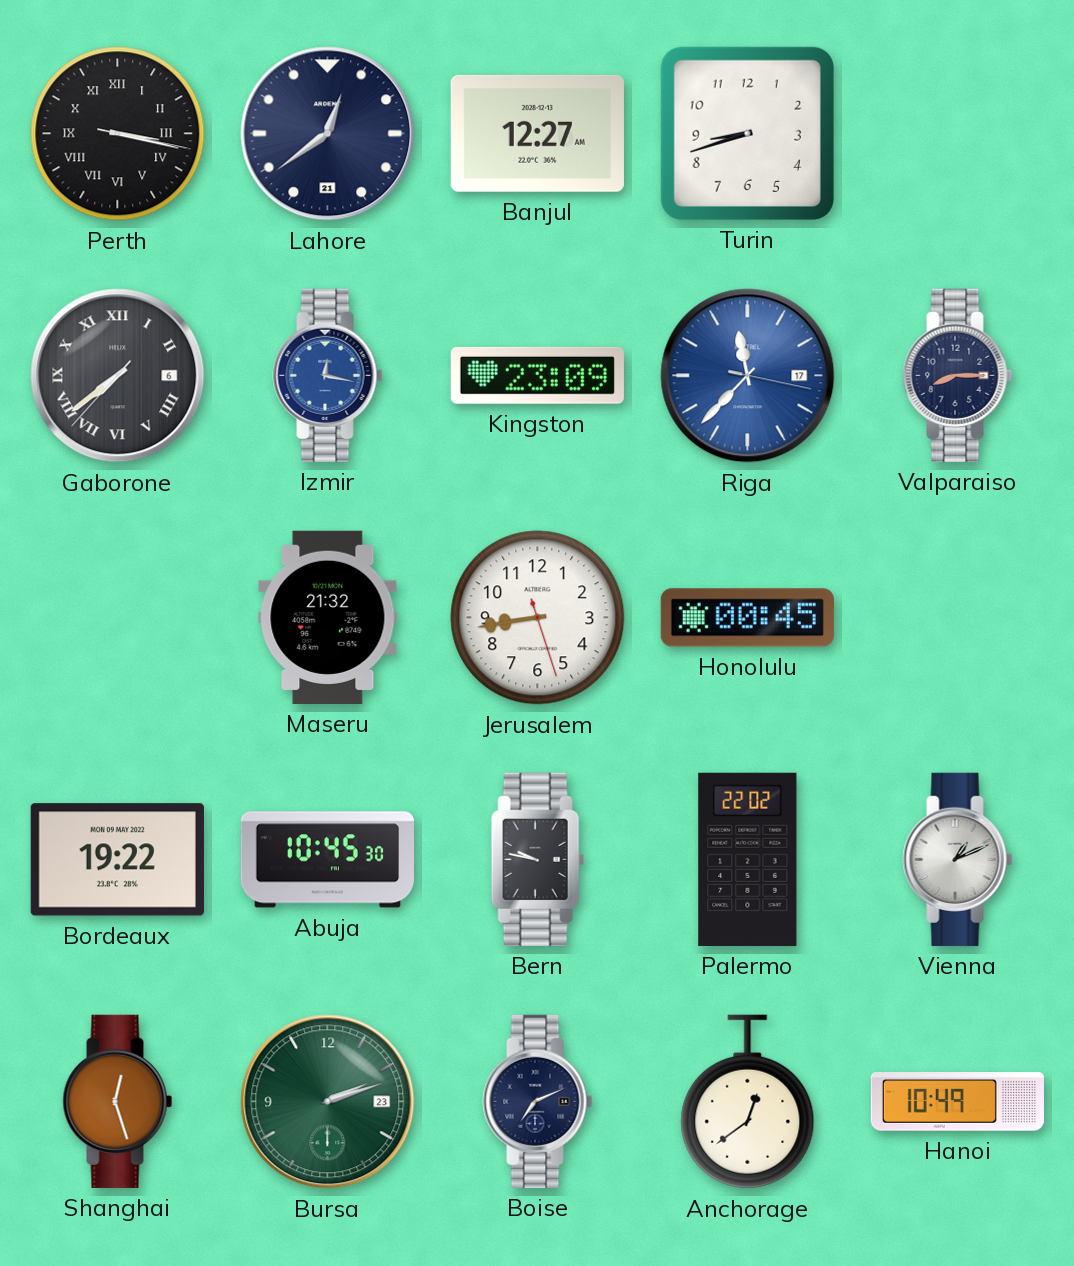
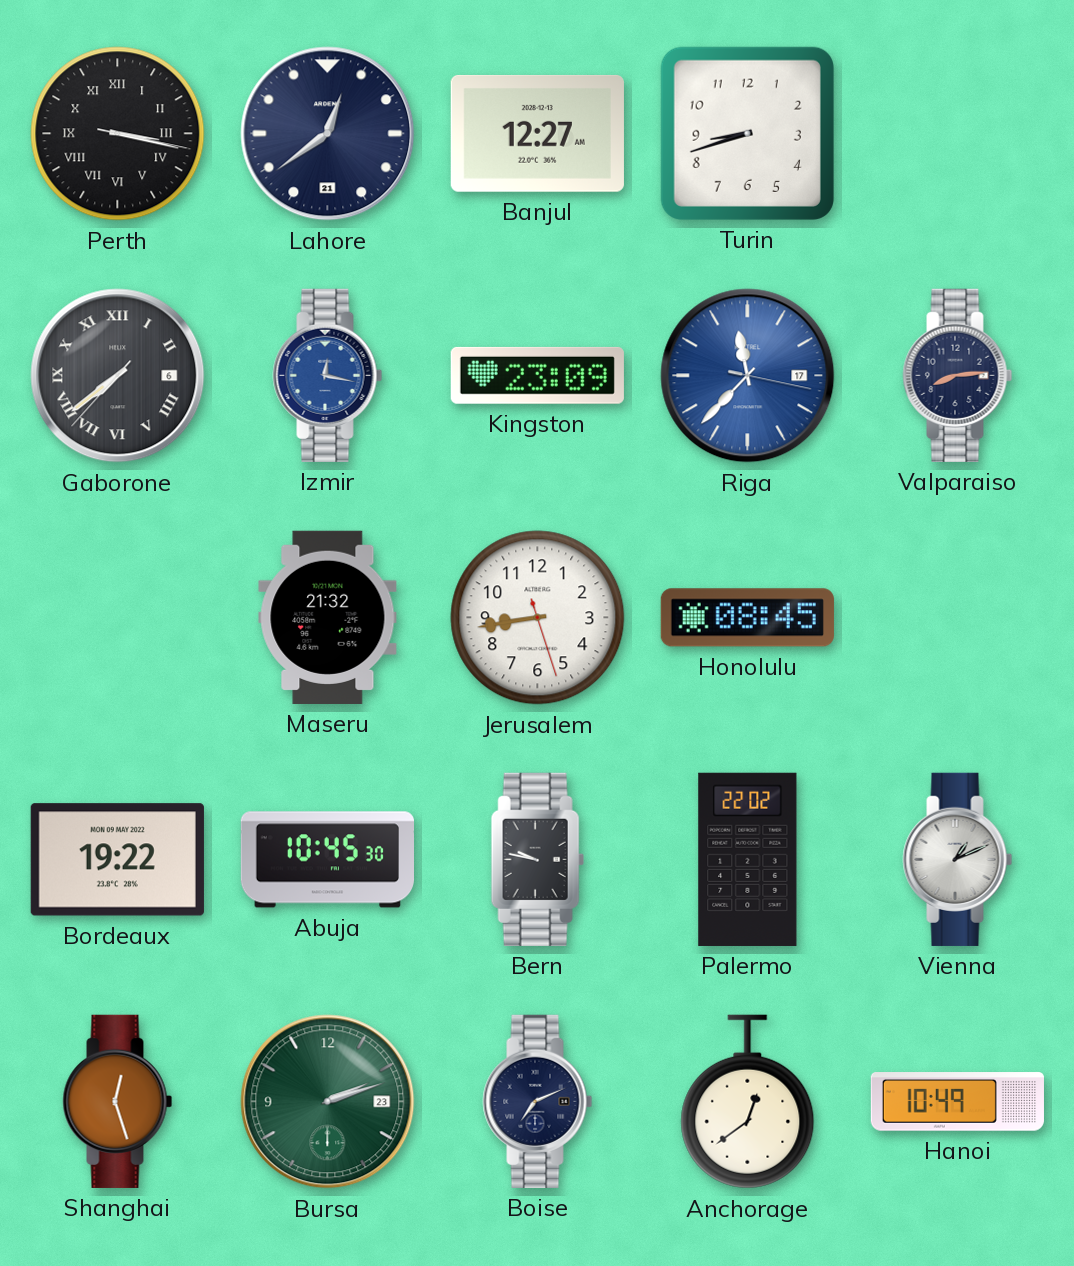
Valparaiso: 8:15 -> 8:14 (958, 375)
Honolulu: 00:45 -> 08:45 (747, 618)
